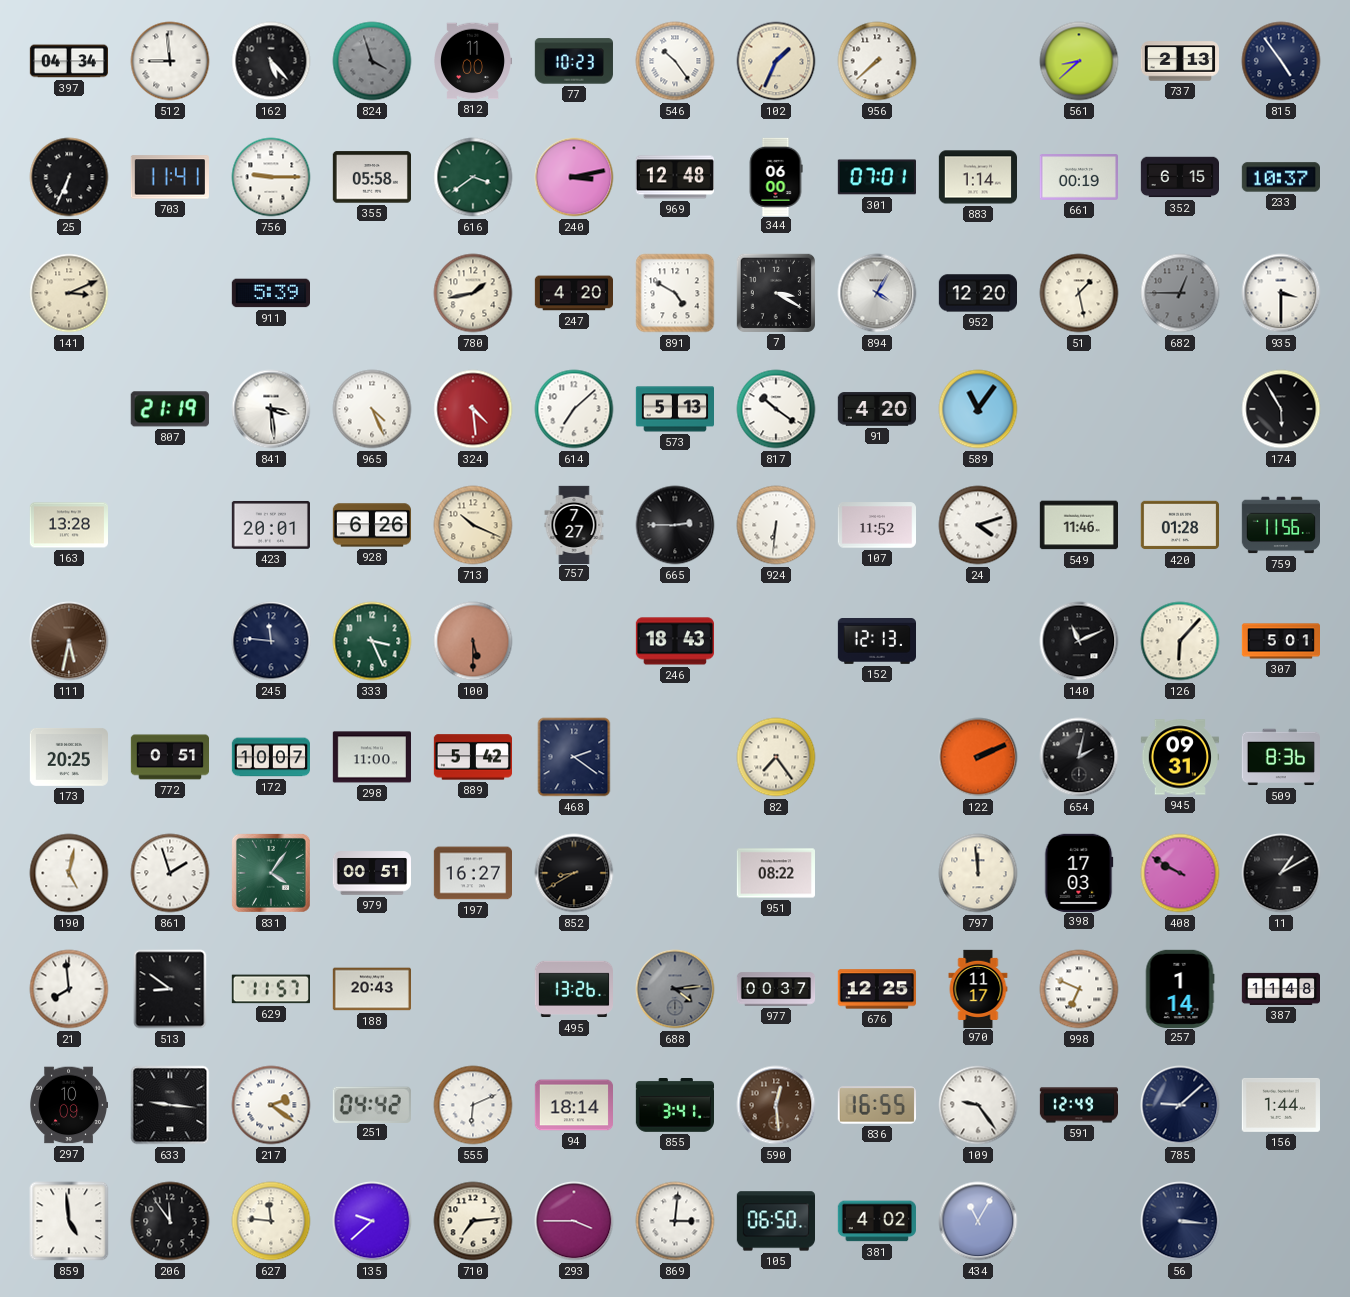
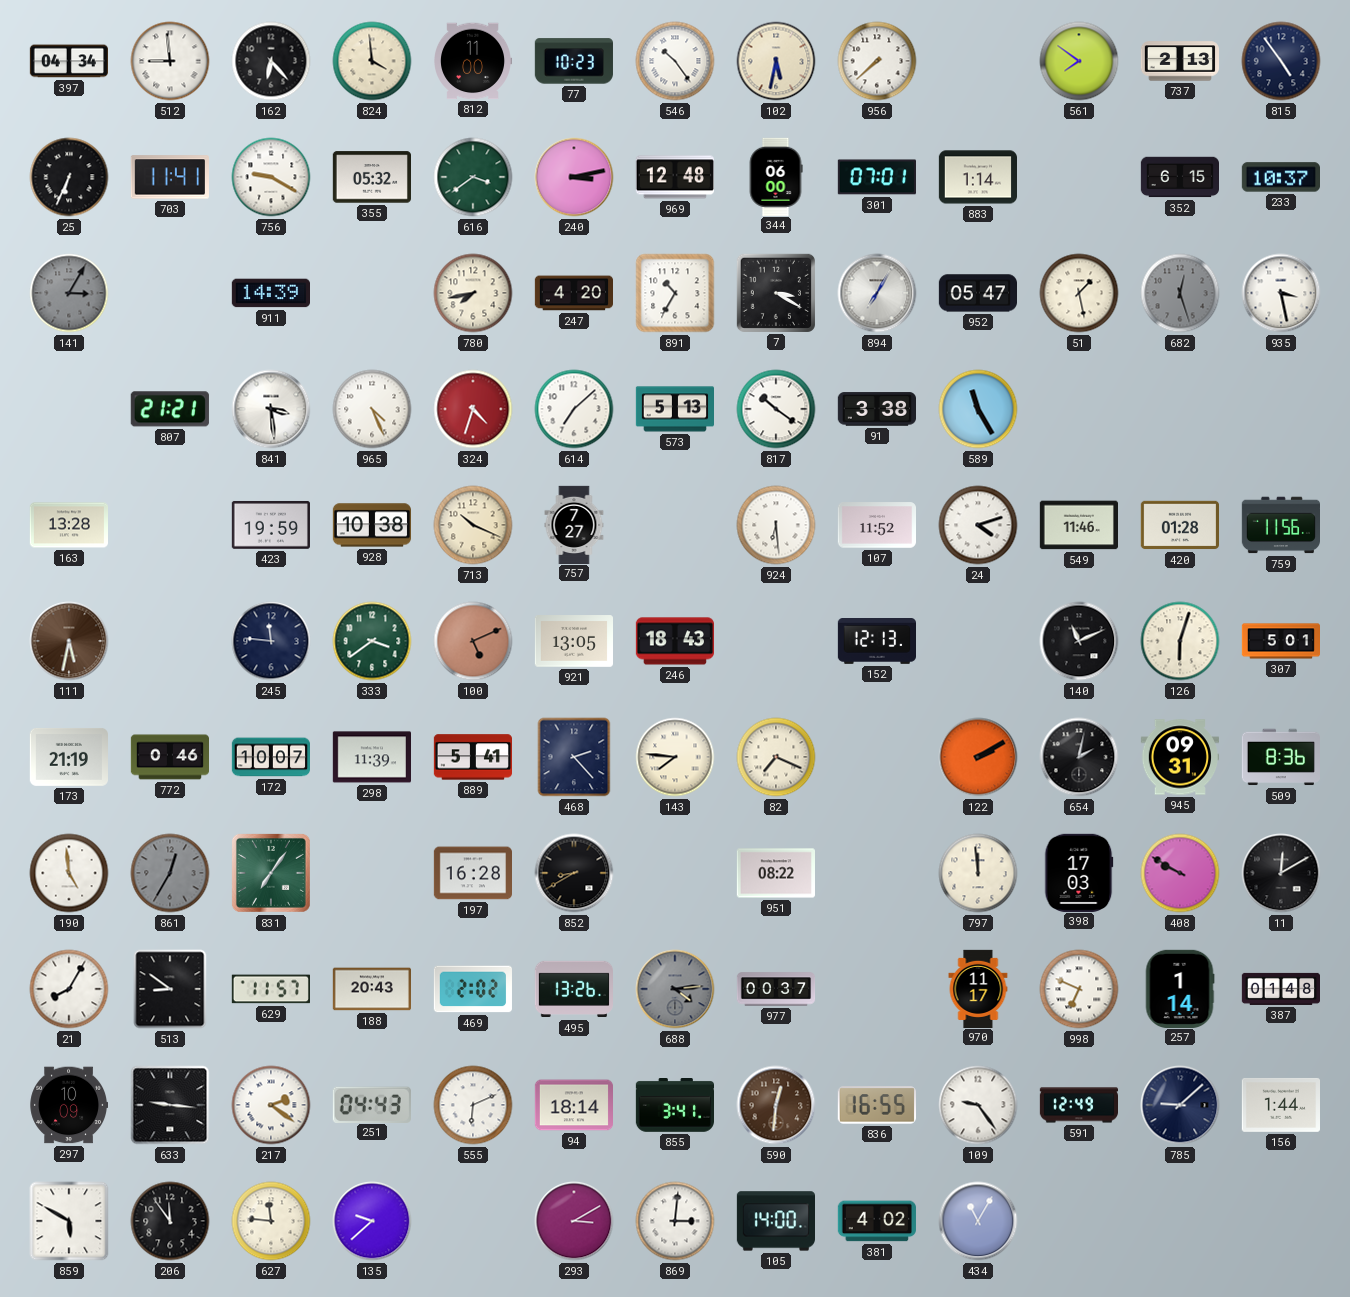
162: 5:23 -> 6:23 (271, 61)
824: 3:57 -> 3:59 (372, 61)
824 dial: grey -> cream (372, 61)
102: 1:34 -> 5:32 (776, 61)
561: 8:38 -> 7:51 (1079, 61)
756: 9:15 -> 9:20 (271, 177)
355: 05:58 -> 05:32 (371, 177)
661: 00:19 -> none (1078, 177)
141: 3:11 -> 3:05 (69, 293)
141 dial: cream -> grey (69, 293)
911: 5:39 -> 14:39 (270, 293)
780: 1:43 -> 7:43 (473, 293)
891: 4:50 -> 10:35 (675, 293)
894: 4:05 -> 7:05 (877, 293)
952: 12:20 -> 05:47 (977, 293)
682: 12:45 -> 12:27 (1180, 293)
935: 3:30 -> 3:28 (1281, 293)
807: 21:19 -> 21:21 (170, 409)
324: 4:29 -> 4:33 (473, 409)
91: 4:20 -> 3:38 (876, 409)
589: 11:06 -> 11:25 (978, 409)
174: 5:55 -> none (1281, 409)
423: 20:01 -> 19:59 (270, 525)
928: 6:26 -> 10:38 (371, 525)
665: 2:45 -> none (675, 525)
924: 6:31 -> 6:29 (776, 525)
333: 3:26 -> 3:39 (372, 641)
100: 5:30 -> 5:11 (473, 641)
921: none -> 13:05 (573, 641)
126: 6:07 -> 6:03 (1180, 641)
173: 20:25 -> 21:19 (68, 757)
772: 0:51 -> 0:46 (169, 757)
298: 11:00 -> 11:39 (371, 757)
889: 5:42 -> 5:41 (472, 757)
468: 2:21 -> 2:23 (574, 757)
143: none -> 7:46 (675, 757)
82: 7:24 -> 7:19 (776, 757)
122: 2:11 -> 2:10 (978, 757)
190: 5:02 -> 4:59 (69, 873)
861: 1:57 -> 12:35 (170, 873)
861 dial: white -> grey (170, 873)
831: 4:06 -> 7:06 (271, 873)
979: 00:51 -> none (371, 873)
197: 16:27 -> 16:28 (472, 873)
11: 1:10 -> 12:10 (1281, 873)
21: 7:59 -> 8:05 (69, 989)
469: none -> 2:02 (473, 989)
676: 12:25 -> none (876, 989)
387: 11:48 -> 01:48 (1280, 989)
251: 04:42 -> 04:43 (372, 1104)
590: 12:29 -> 12:31 (776, 1105)
859: 4:59 -> 5:50 (69, 1221)
710: 7:14 -> none (473, 1221)
293: 3:45 -> 3:10 (574, 1221)
105: 06:50 -> 14:00 (775, 1221)
56: 3:16 -> none (1180, 1221)
